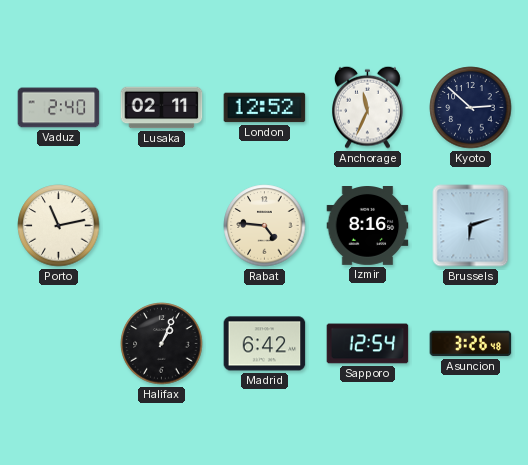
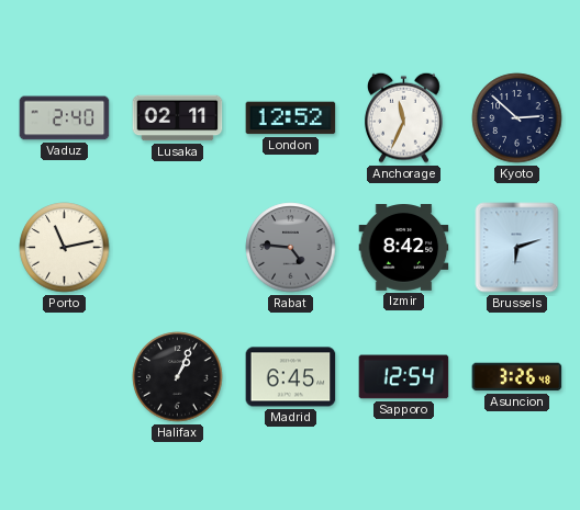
Rabat dial: cream -> grey (291, 248)
Izmir: 8:16 -> 8:42 (404, 248)
Madrid: 6:42 -> 6:45 (291, 377)
